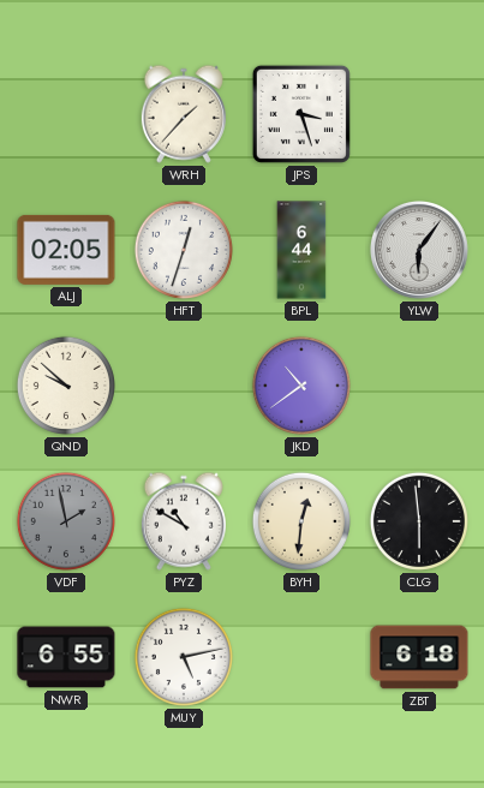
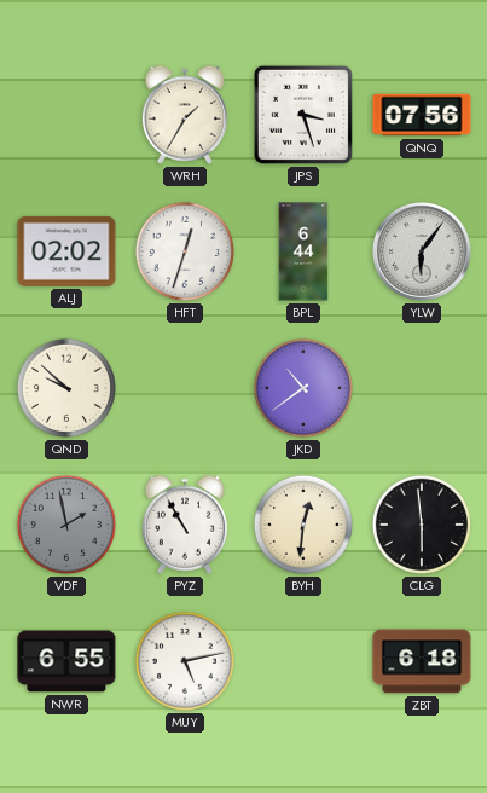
WRH: 1:37 -> 1:35 (185, 115)
QNQ: none -> 07:56 (422, 115)
ALJ: 02:05 -> 02:02 (66, 251)
PYZ: 10:50 -> 10:55 (185, 525)
